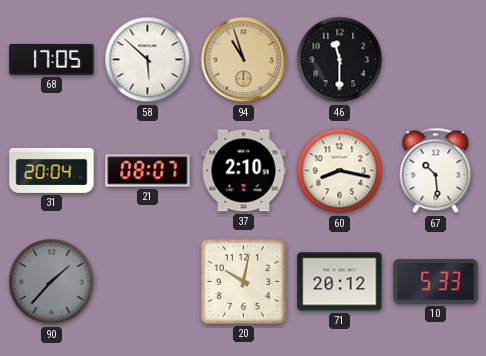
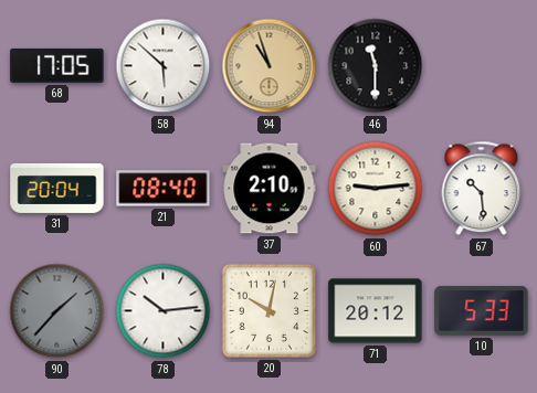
21: 08:07 -> 08:40 (164, 189)
60: 8:17 -> 9:14 (376, 189)
78: none -> 10:14 (164, 311)
